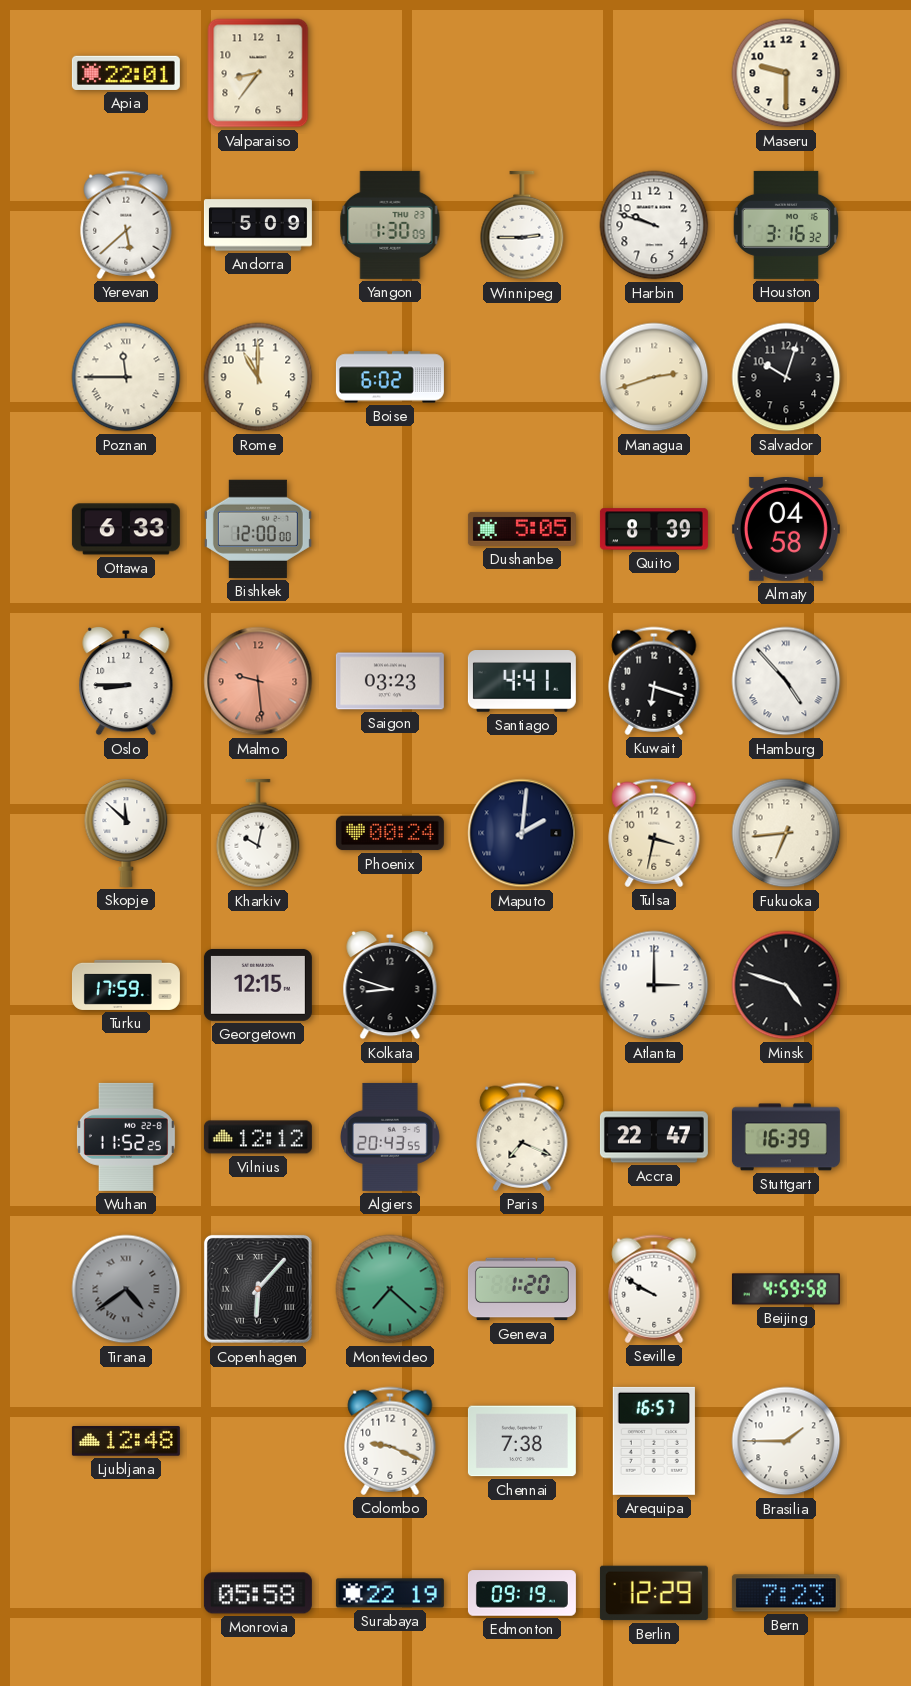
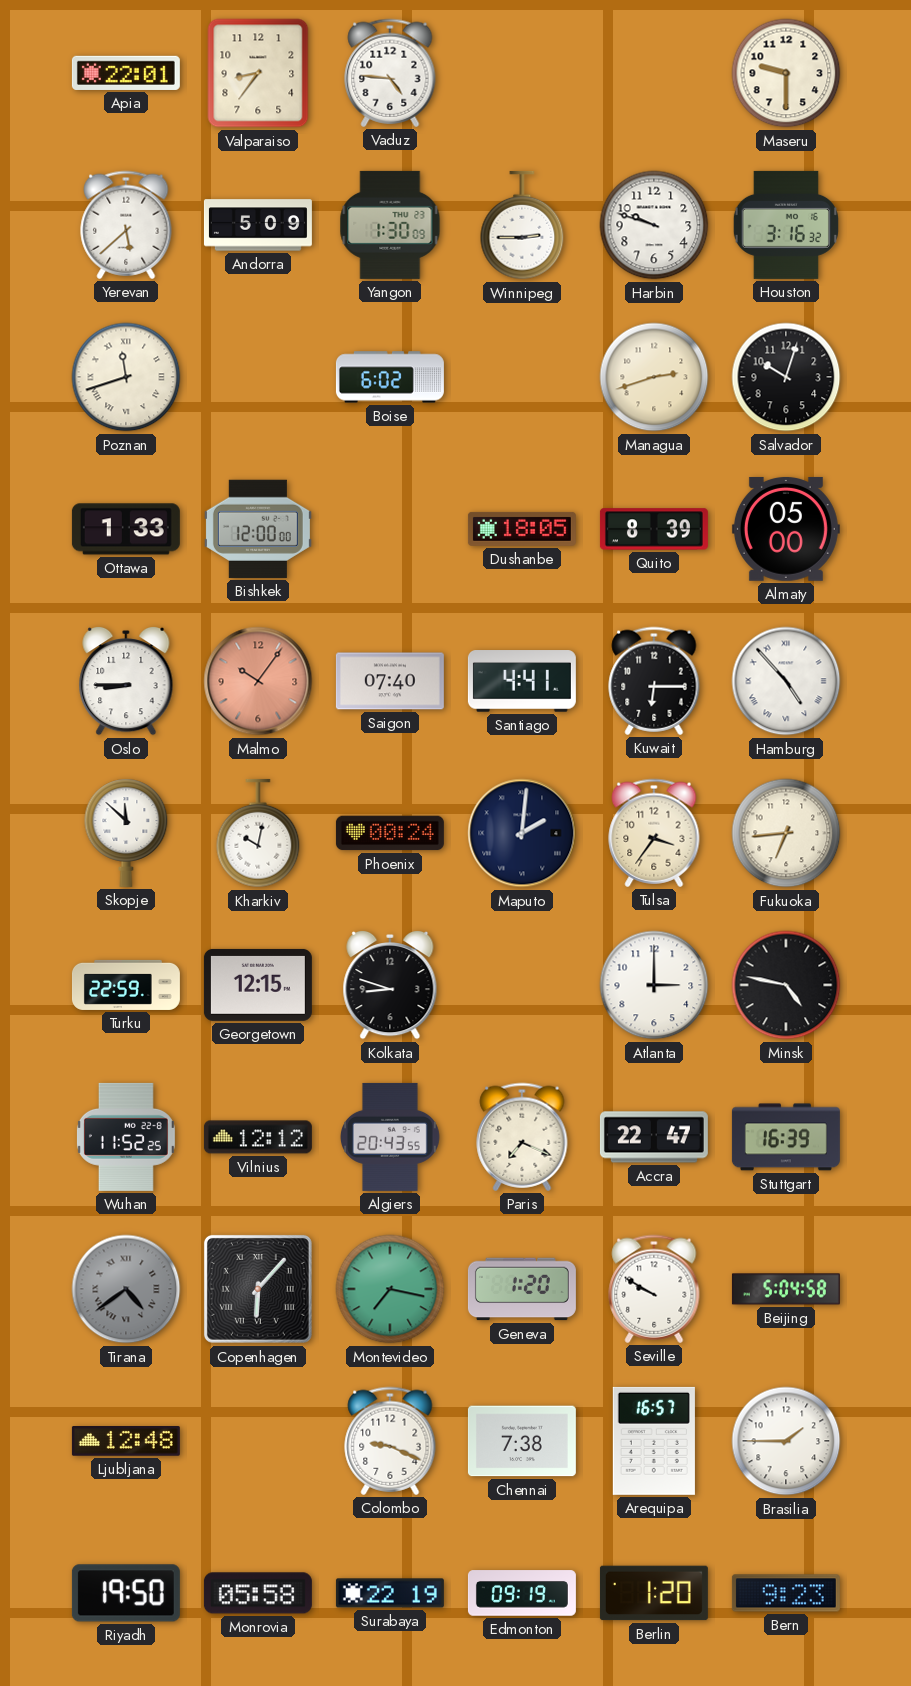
Vaduz: none -> 4:46 (390, 73)
Poznan: 11:45 -> 11:42 (126, 377)
Rome: 11:00 -> none (258, 377)
Ottawa: 6:33 -> 1:33 (126, 529)
Dushanbe: 5:05 -> 18:05 (522, 529)
Almaty: 04:58 -> 05:00 (786, 529)
Malmo: 9:29 -> 10:06 (258, 681)
Saigon: 03:23 -> 07:40 (390, 681)
Kuwait: 6:18 -> 6:15 (654, 681)
Tulsa: 3:32 -> 3:36 (654, 833)
Turku: 17:59 -> 22:59 (126, 985)
Minsk: 4:48 -> 4:47 (786, 985)
Montevideo: 7:22 -> 7:17 (390, 1289)
Beijing: 4:59 -> 5:04 (786, 1289)
Riyadh: none -> 19:50 (126, 1593)
Berlin: 12:29 -> 1:20 (654, 1593)
Bern: 7:23 -> 9:23 (786, 1593)
